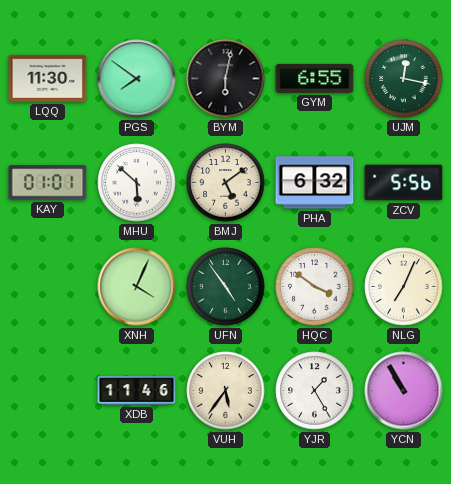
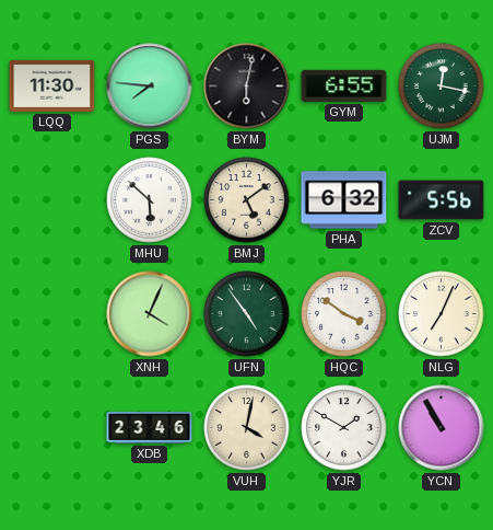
PGS: 7:51 -> 7:46 (150, 87)
KAY: 01:01 -> none (48, 183)
XDB: 11:46 -> 23:46 (150, 428)
VUH: 5:36 -> 4:02 (247, 428)
YJR: 1:25 -> 1:50 (344, 428)
